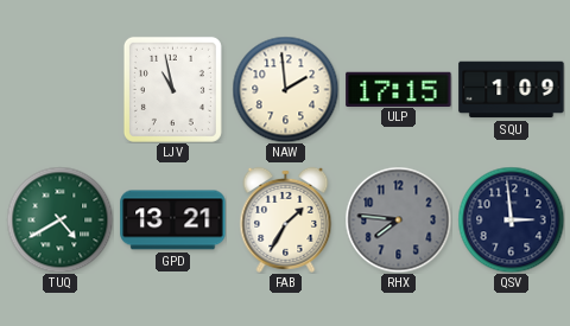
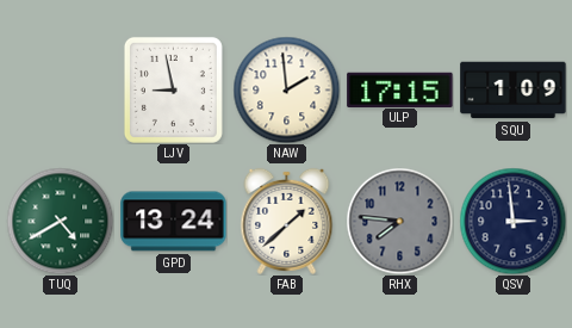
LJV: 10:58 -> 8:58 (173, 89)
GPD: 13:21 -> 13:24 (174, 222)
FAB: 1:35 -> 1:38 (287, 221)
